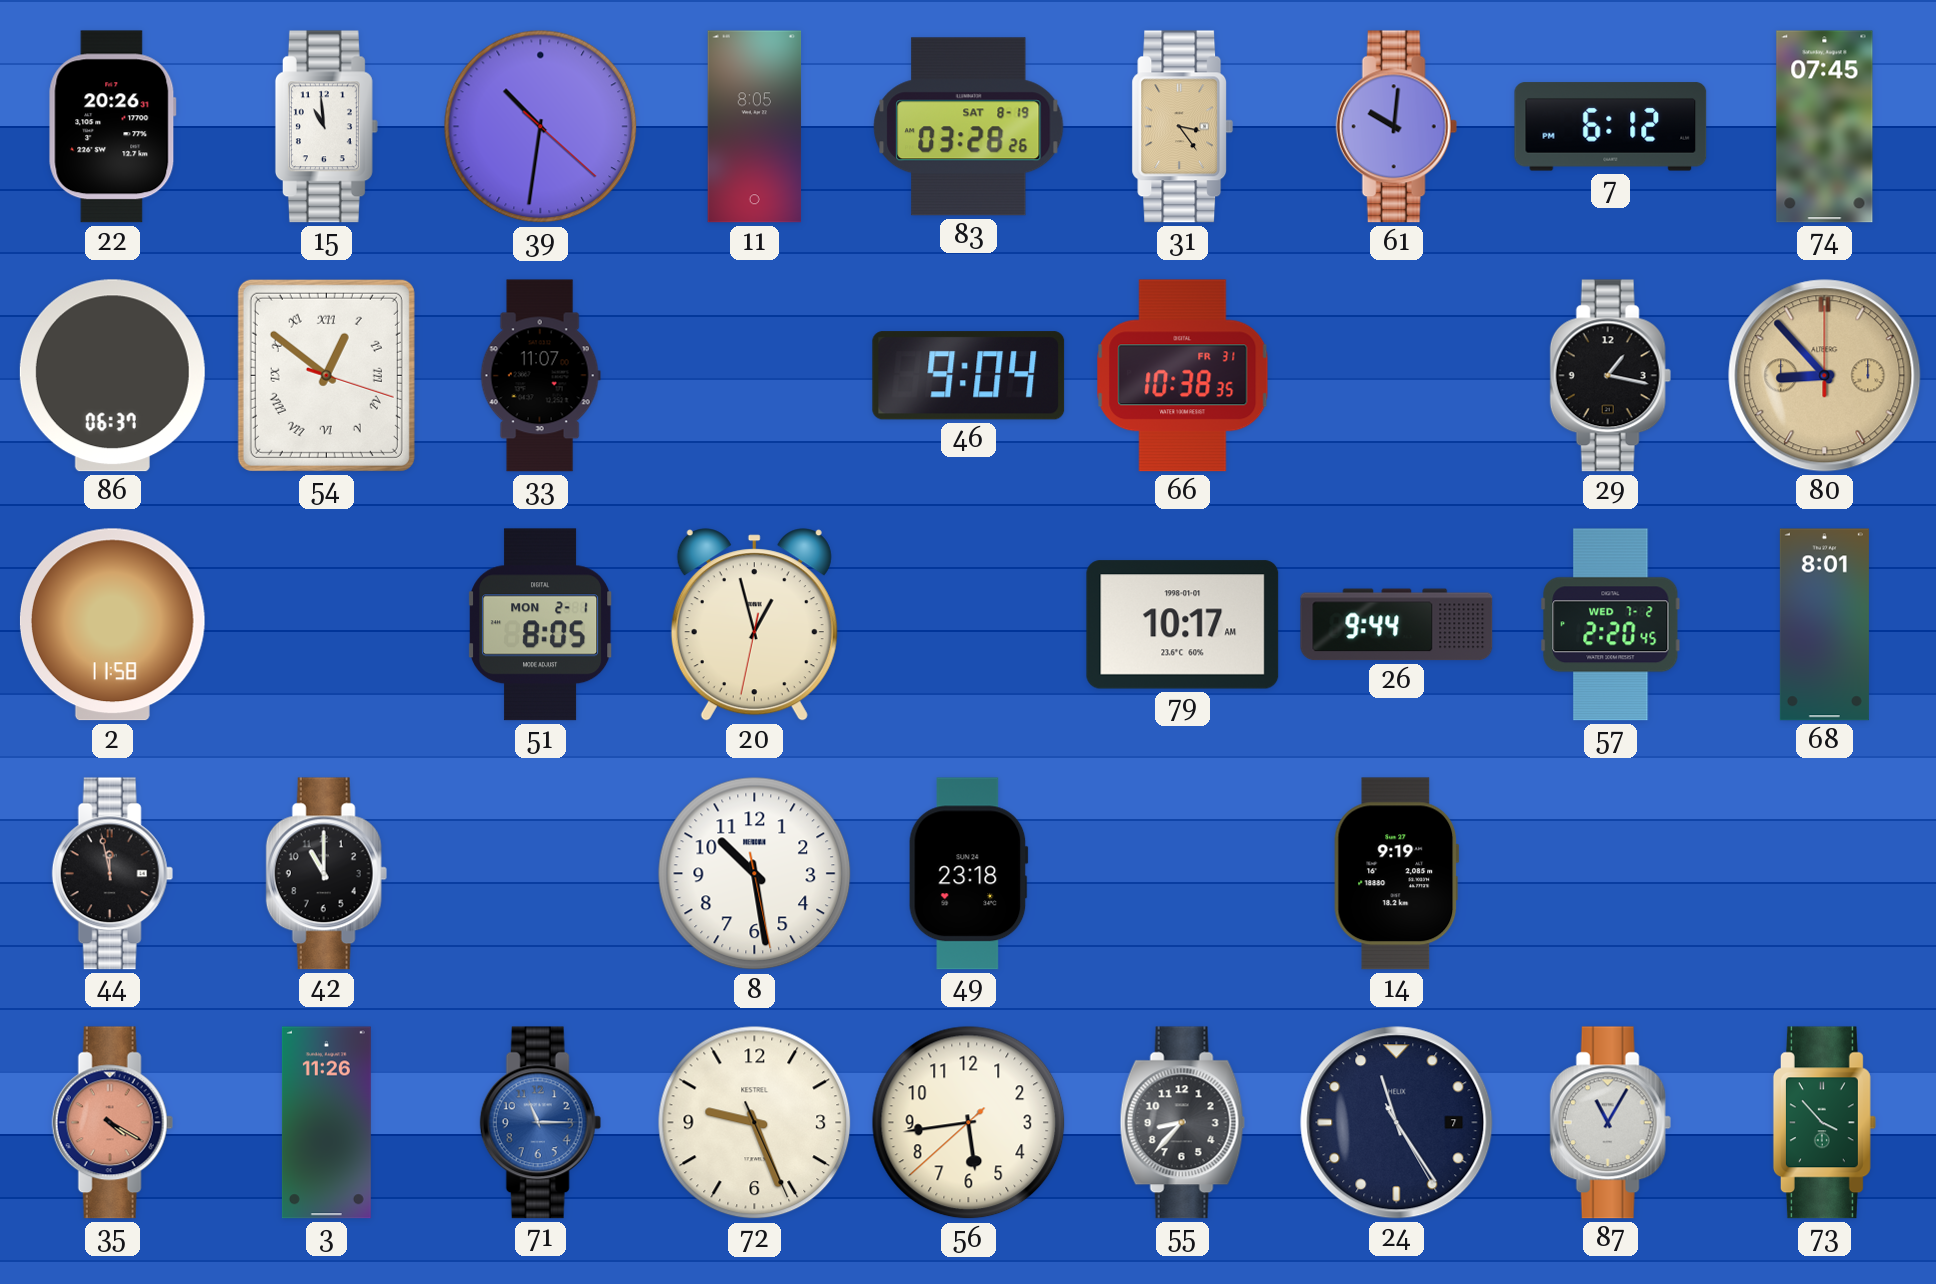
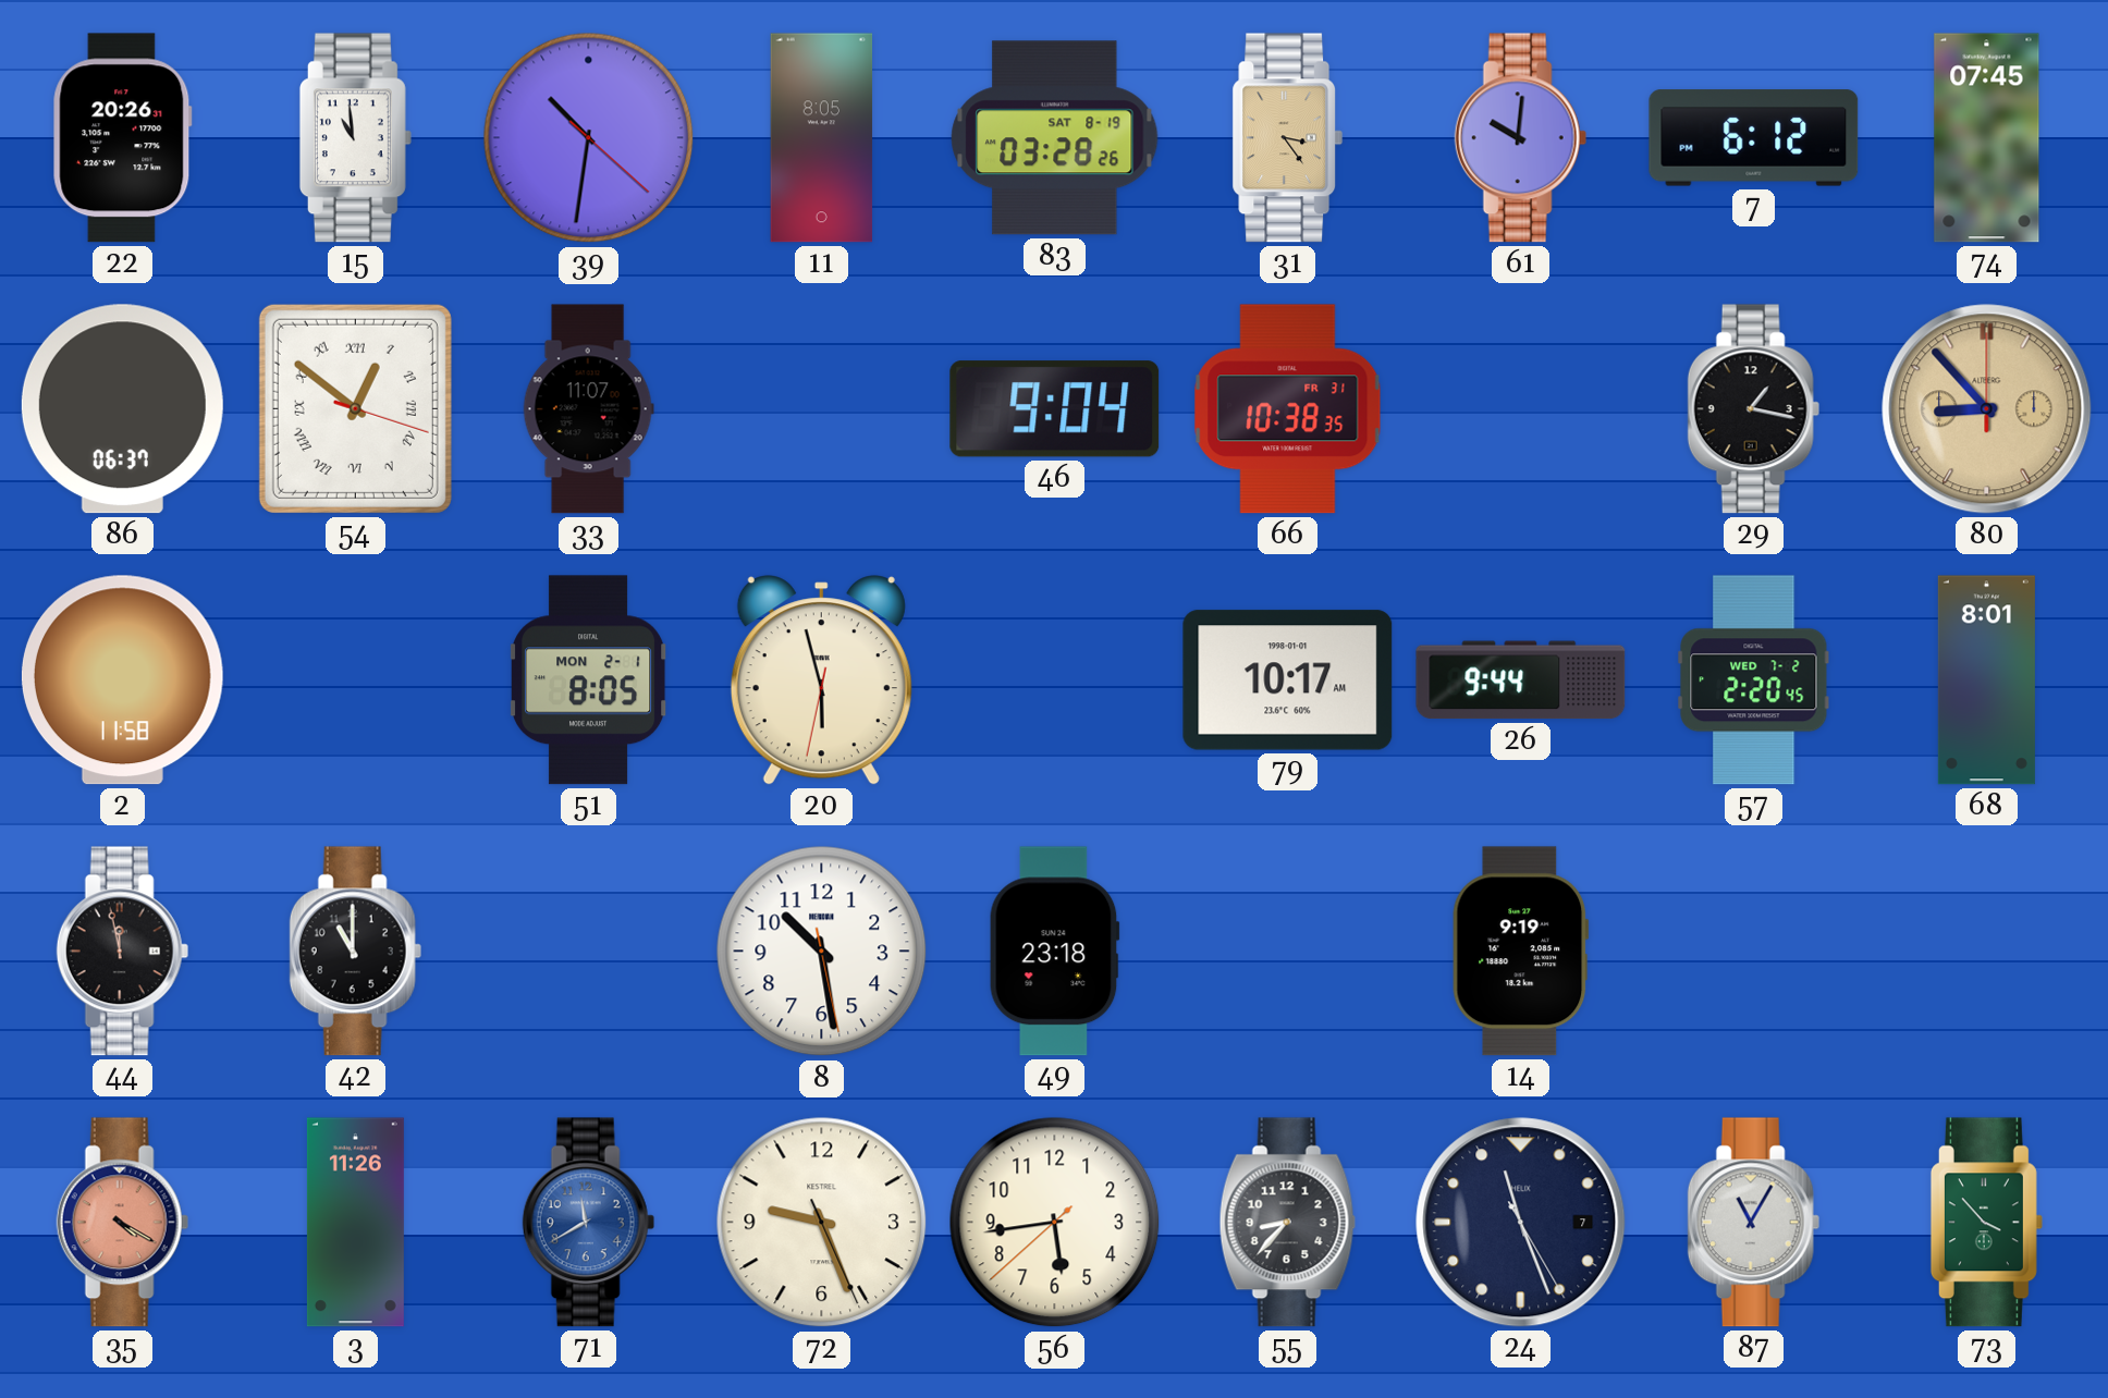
20: 12:57 -> 5:57 (821, 680)
71: 11:15 -> 11:40 (588, 1223)
24: 11:24 -> 11:26 (1521, 1223)
